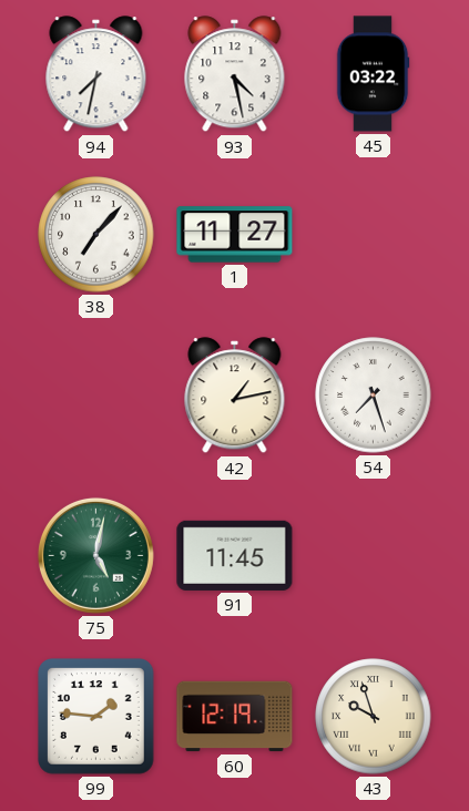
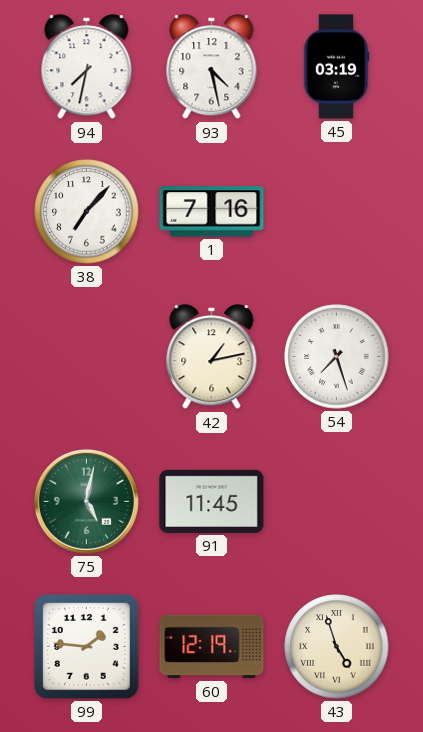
45: 03:22 -> 03:19 (336, 67)
1: 11:27 -> 7:16 (212, 212)
43: 9:57 -> 4:57 (337, 647)
